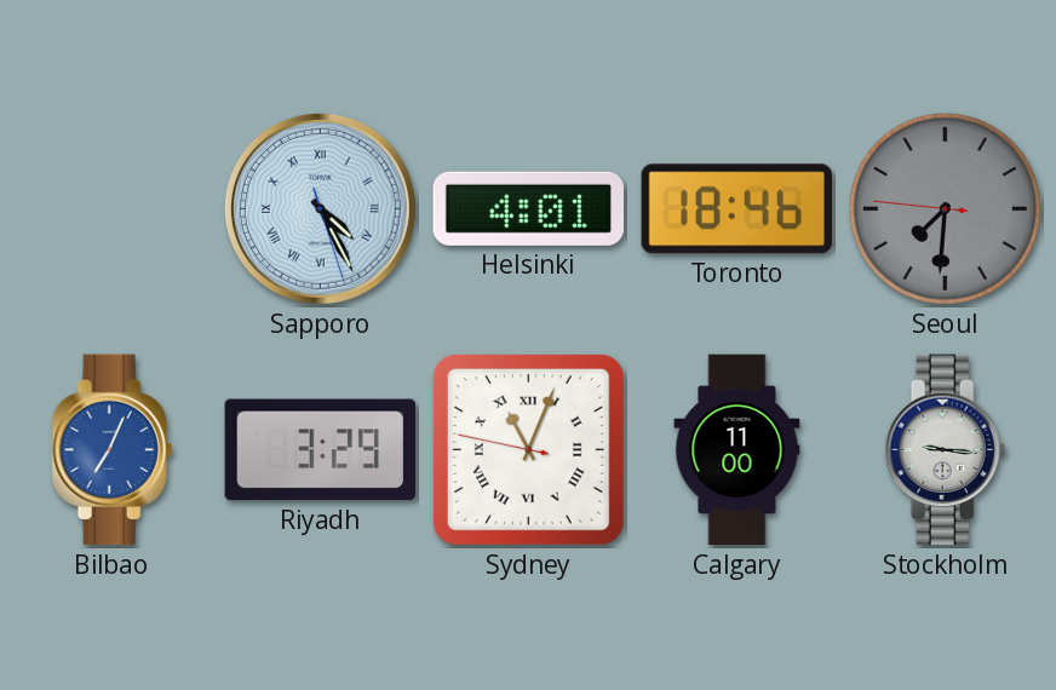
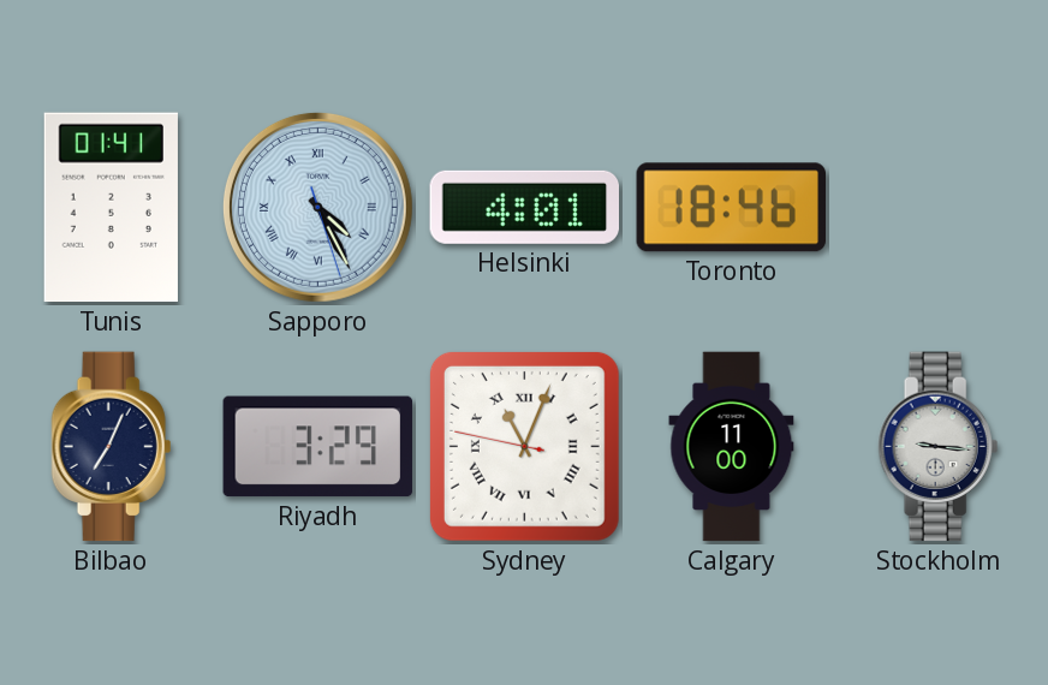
Tunis: none -> 01:41 (111, 208)
Seoul: 7:30 -> none (945, 208)
Bilbao dial: blue -> navy (112, 447)
